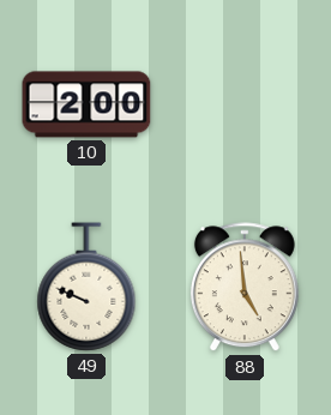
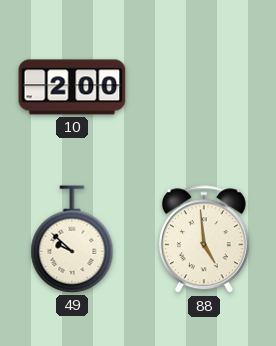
49: 9:49 -> 9:52 (72, 239)
